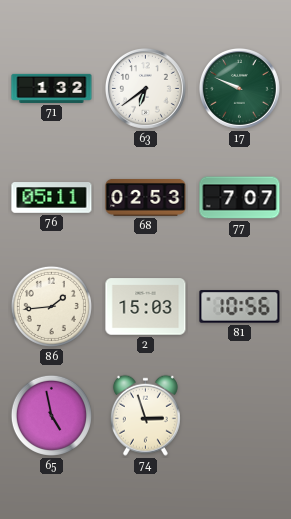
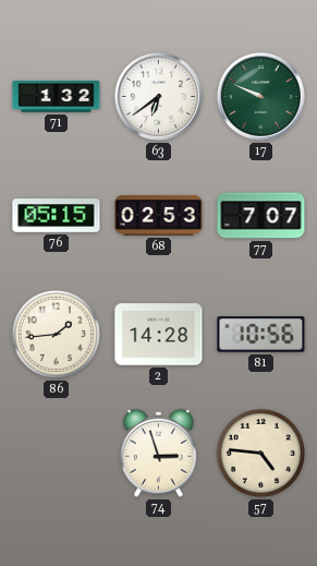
76: 05:11 -> 05:15 (57, 216)
2: 15:03 -> 14:28 (159, 335)
65: 4:58 -> none (51, 415)
57: none -> 4:46 (260, 453)
